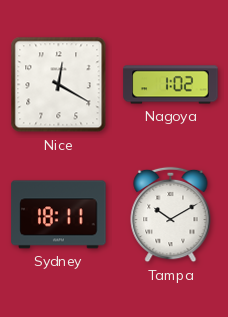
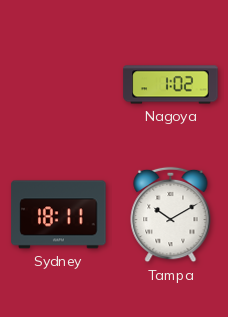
Nice: 12:20 -> none (59, 85)
